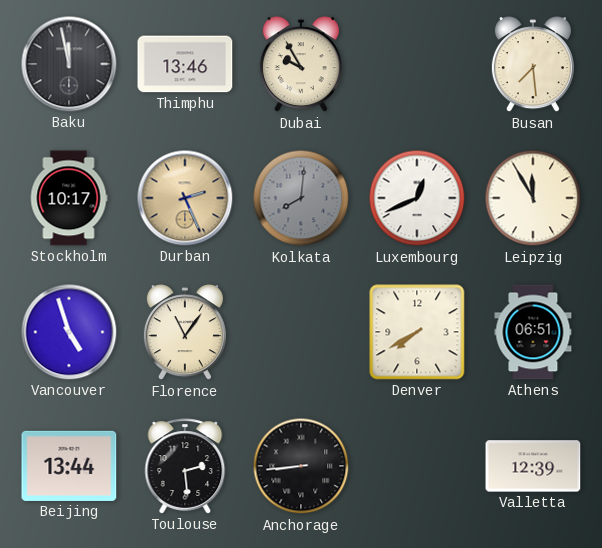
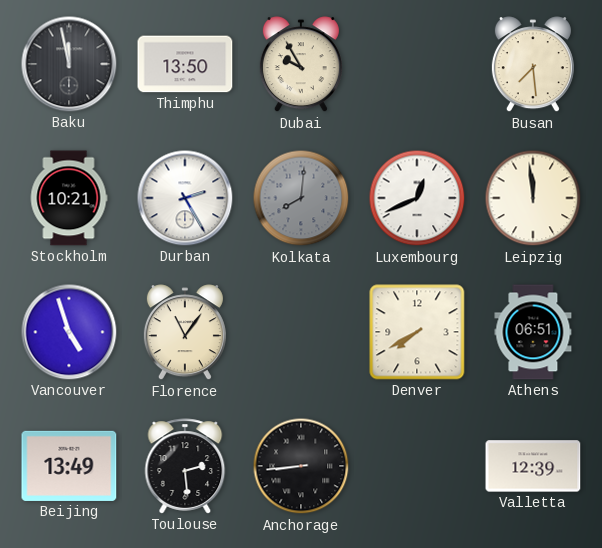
Thimphu: 13:46 -> 13:50 (185, 64)
Stockholm: 10:17 -> 10:21 (69, 198)
Durban: 2:26 -> 2:25 (185, 198)
Durban dial: champagne -> white (185, 198)
Leipzig: 11:55 -> 11:59 (533, 198)
Beijing: 13:44 -> 13:49 (69, 466)
